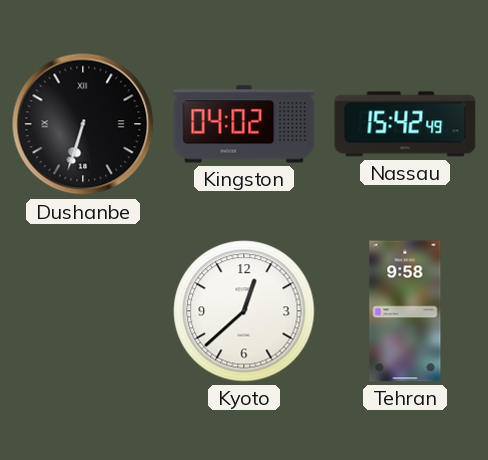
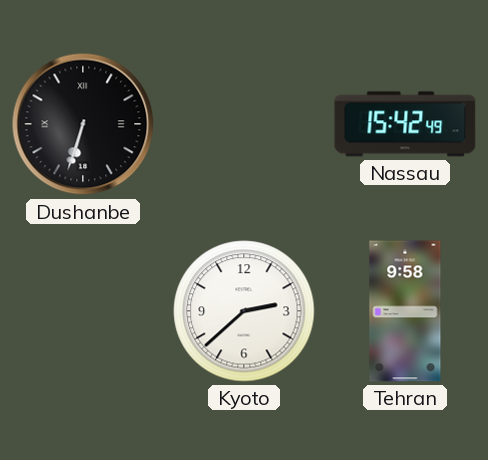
Kingston: 04:02 -> none (244, 124)
Kyoto: 12:38 -> 2:38 (244, 311)
